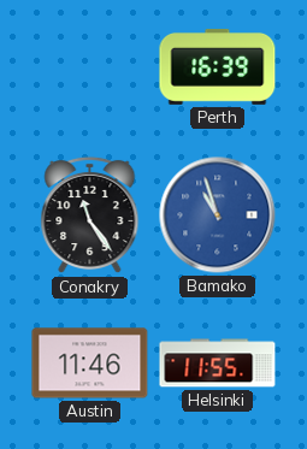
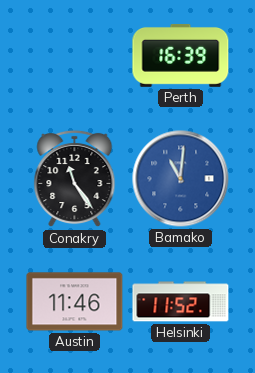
Bamako: 10:57 -> 11:01 (181, 179)
Helsinki: 11:55 -> 11:52 (181, 302)
